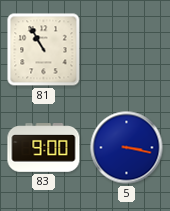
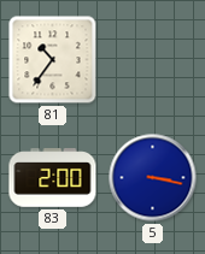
81: 10:55 -> 10:36 (53, 60)
83: 9:00 -> 2:00 (53, 178)
